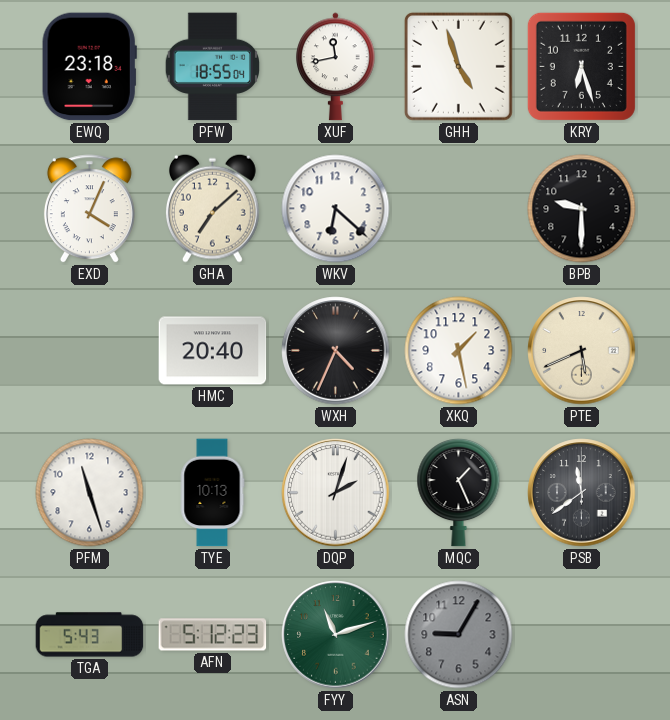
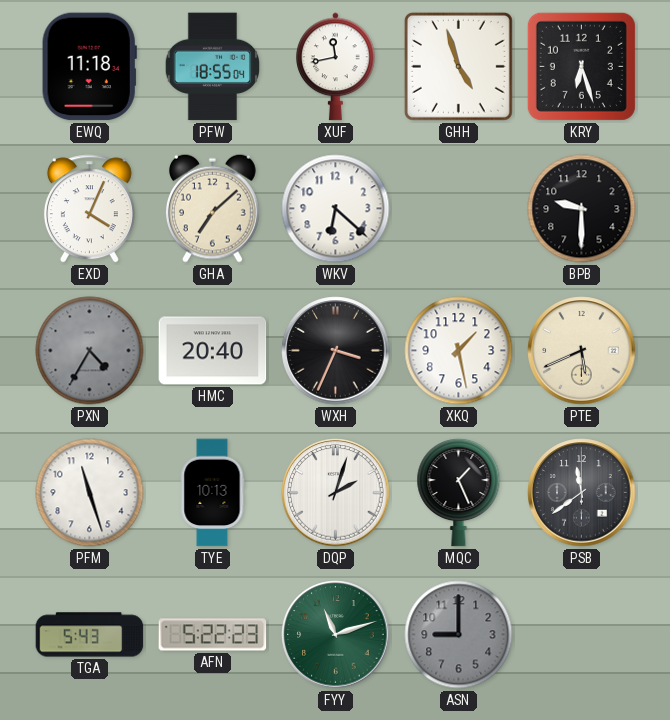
EWQ: 23:18 -> 11:18 (89, 67)
PXN: none -> 4:35 (90, 351)
WXH: 4:34 -> 3:34 (336, 351)
AFN: 5:12 -> 5:22 (213, 635)
ASN: 9:05 -> 9:00 (459, 635)
